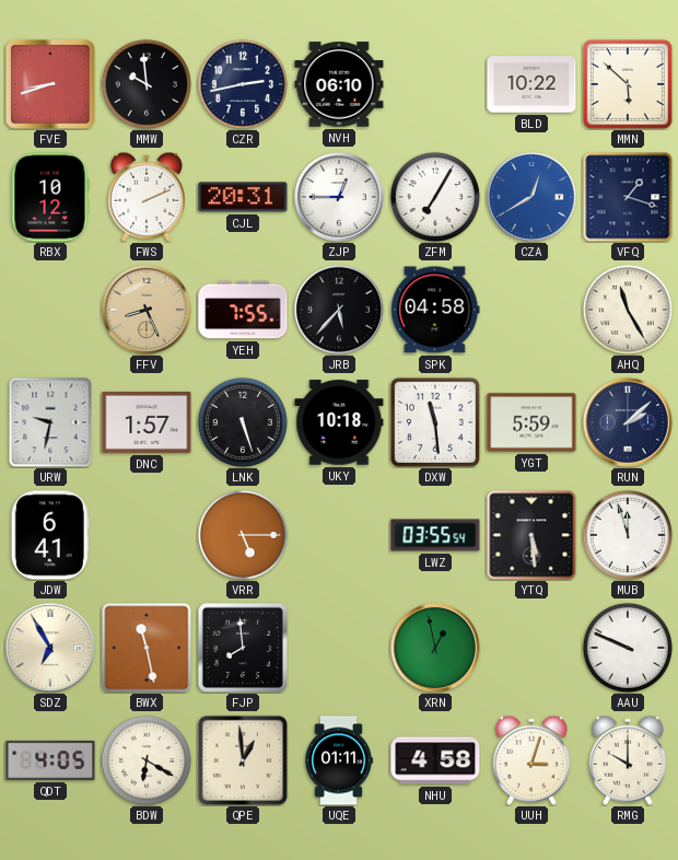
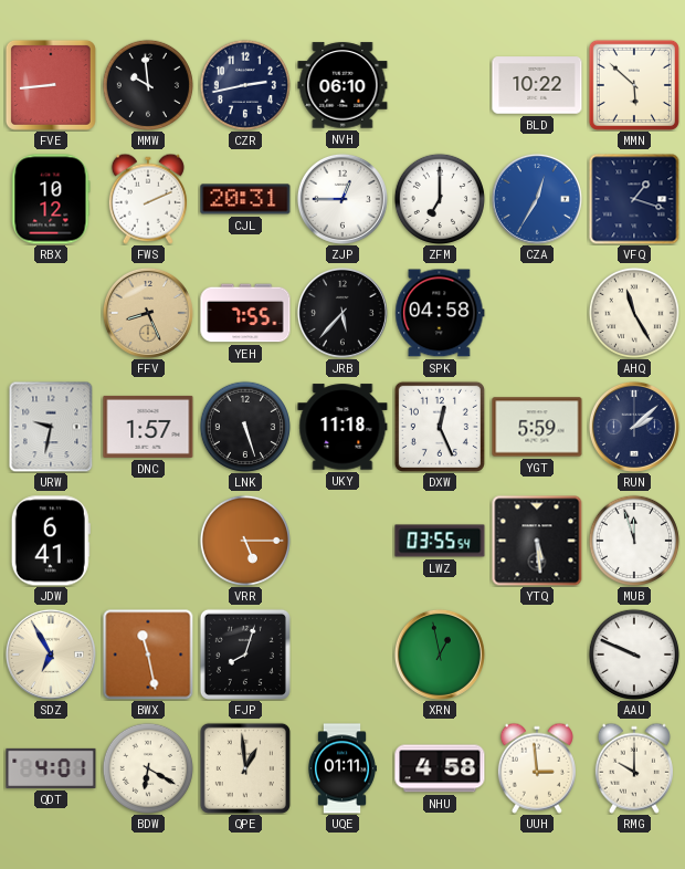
FVE: 8:42 -> 8:44 (51, 85)
ZFM: 7:05 -> 7:00 (440, 199)
CZA: 12:40 -> 12:35 (537, 199)
UKY: 10:18 -> 11:18 (342, 427)
DXW: 11:29 -> 12:26 (440, 427)
FJP: 7:59 -> 8:03 (245, 655)
QDT: 4:05 -> 4:01 (51, 768)
UUH: 3:03 -> 2:59 (537, 768)
